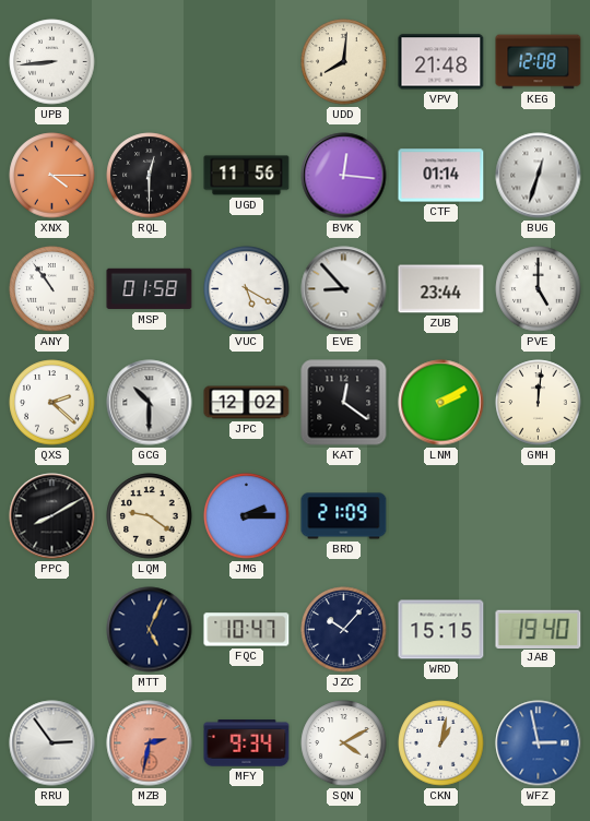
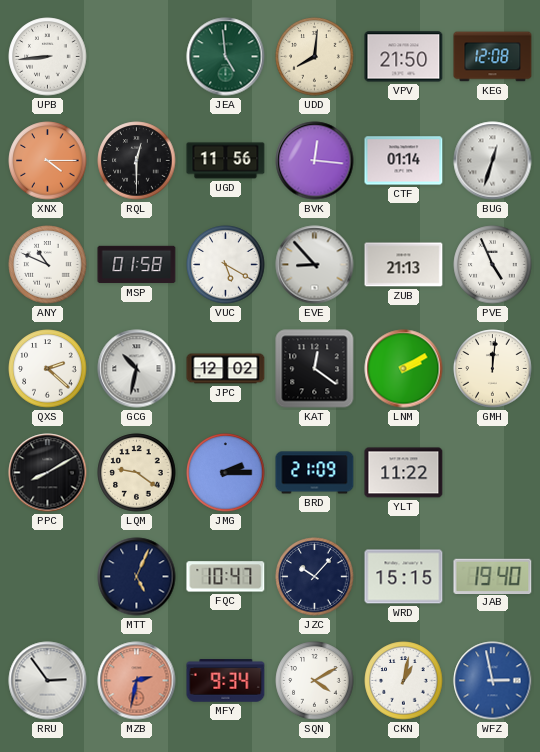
JEA: none -> 4:59 (226, 57)
VPV: 21:48 -> 21:50 (404, 57)
ANY: 10:54 -> 10:49 (48, 265)
ZUB: 23:44 -> 21:13 (404, 265)
PVE: 5:00 -> 4:56 (493, 265)
GCG: 10:30 -> 10:32 (137, 369)
YLT: none -> 11:22 (404, 473)
